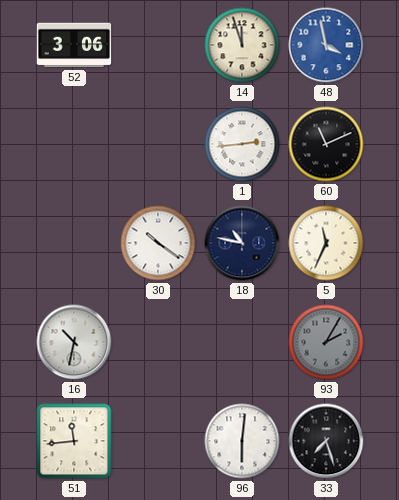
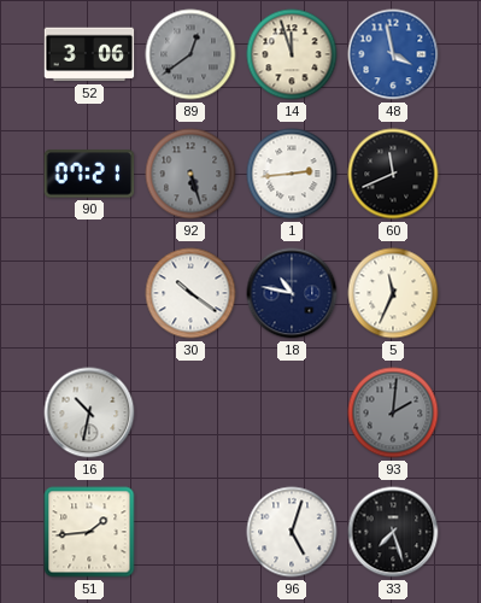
89: none -> 12:39 (190, 54)
90: none -> 07:21 (89, 174)
92: none -> 5:27 (190, 174)
60: 11:11 -> 11:41 (393, 174)
93: 2:05 -> 2:01 (393, 412)
51: 11:44 -> 1:44 (89, 532)
96: 6:01 -> 5:03 (292, 532)
